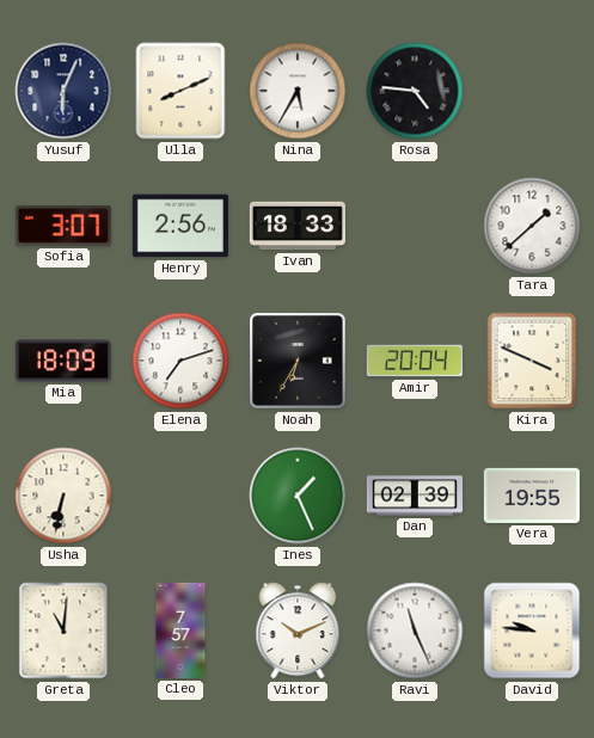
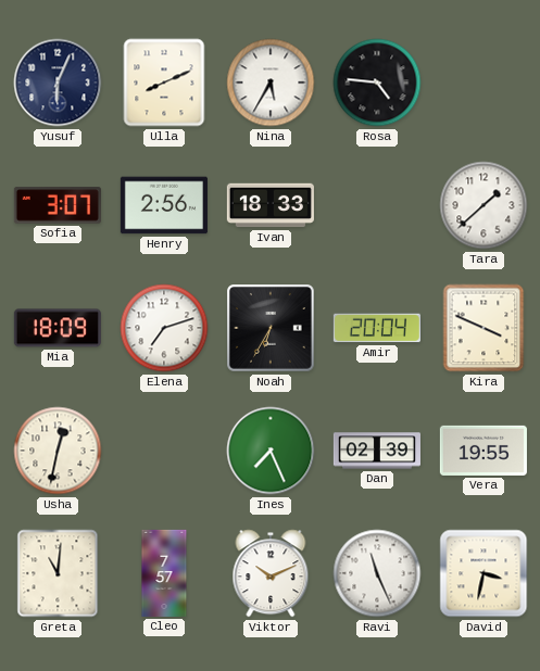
Usha: 6:32 -> 12:32 (58, 451)
Ines: 1:26 -> 7:26 (271, 451)
David: 9:46 -> 3:32 (484, 573)
